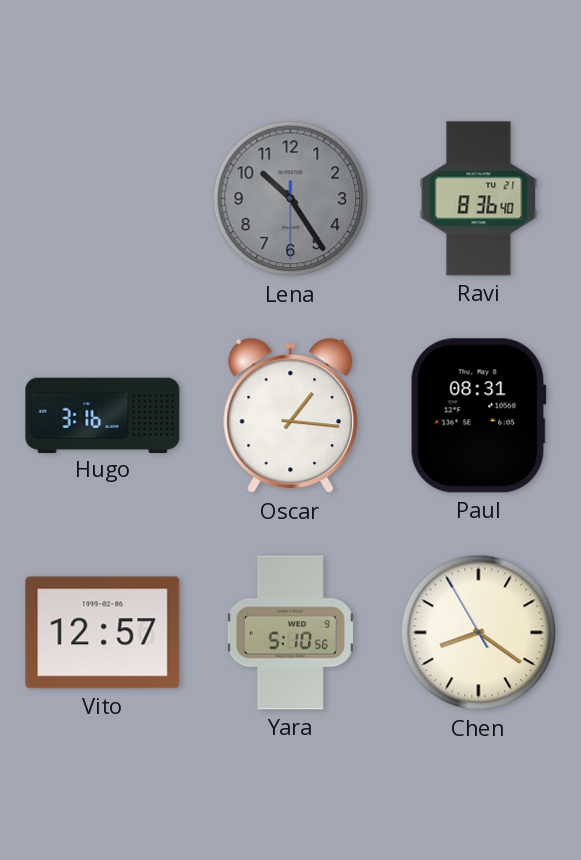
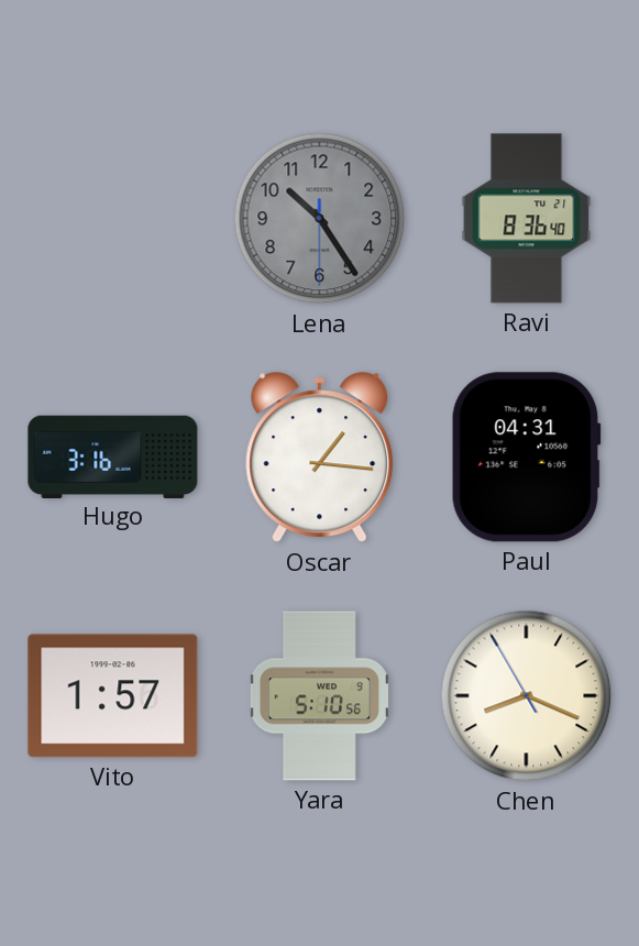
Paul: 08:31 -> 04:31 (526, 458)
Vito: 12:57 -> 1:57 (113, 696)
Chen: 8:20 -> 8:18 (527, 696)
